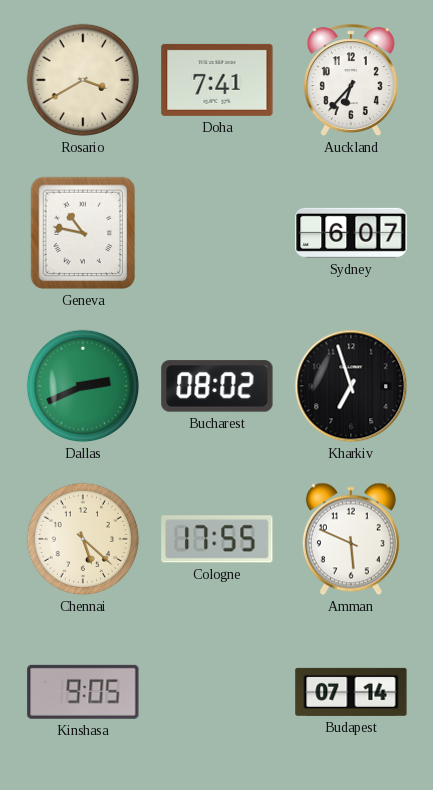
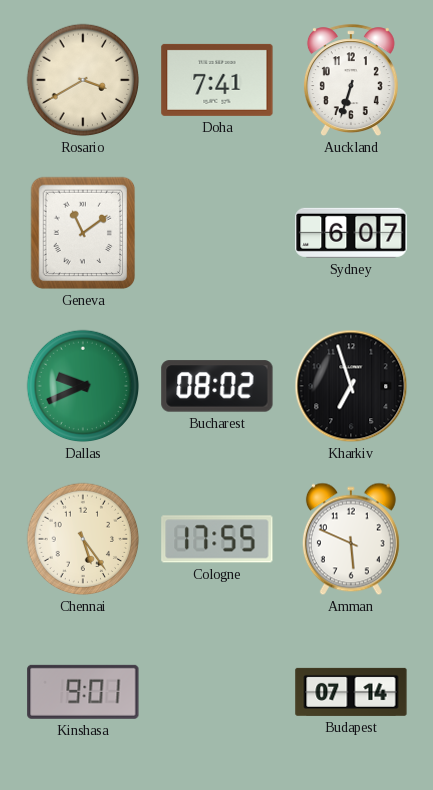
Auckland: 6:37 -> 6:33 (351, 81)
Geneva: 10:47 -> 11:09 (83, 233)
Dallas: 2:41 -> 9:41 (83, 386)
Chennai: 5:22 -> 5:24 (83, 539)
Kinshasa: 9:05 -> 9:01 (83, 692)
